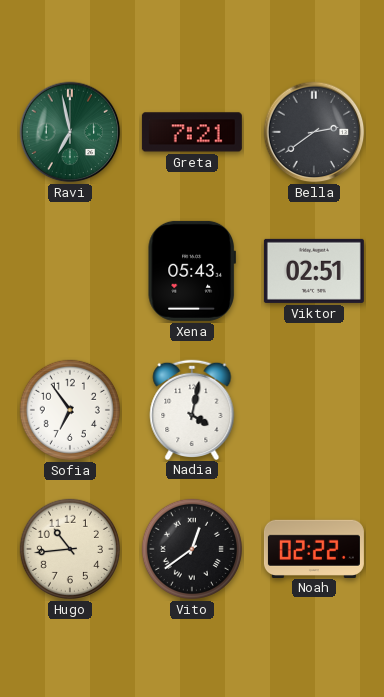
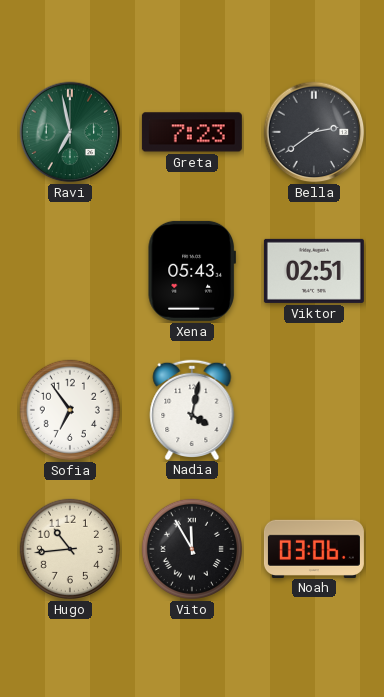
Greta: 7:21 -> 7:23 (192, 132)
Vito: 12:39 -> 11:55 (192, 549)
Noah: 02:22 -> 03:06 (314, 548)
